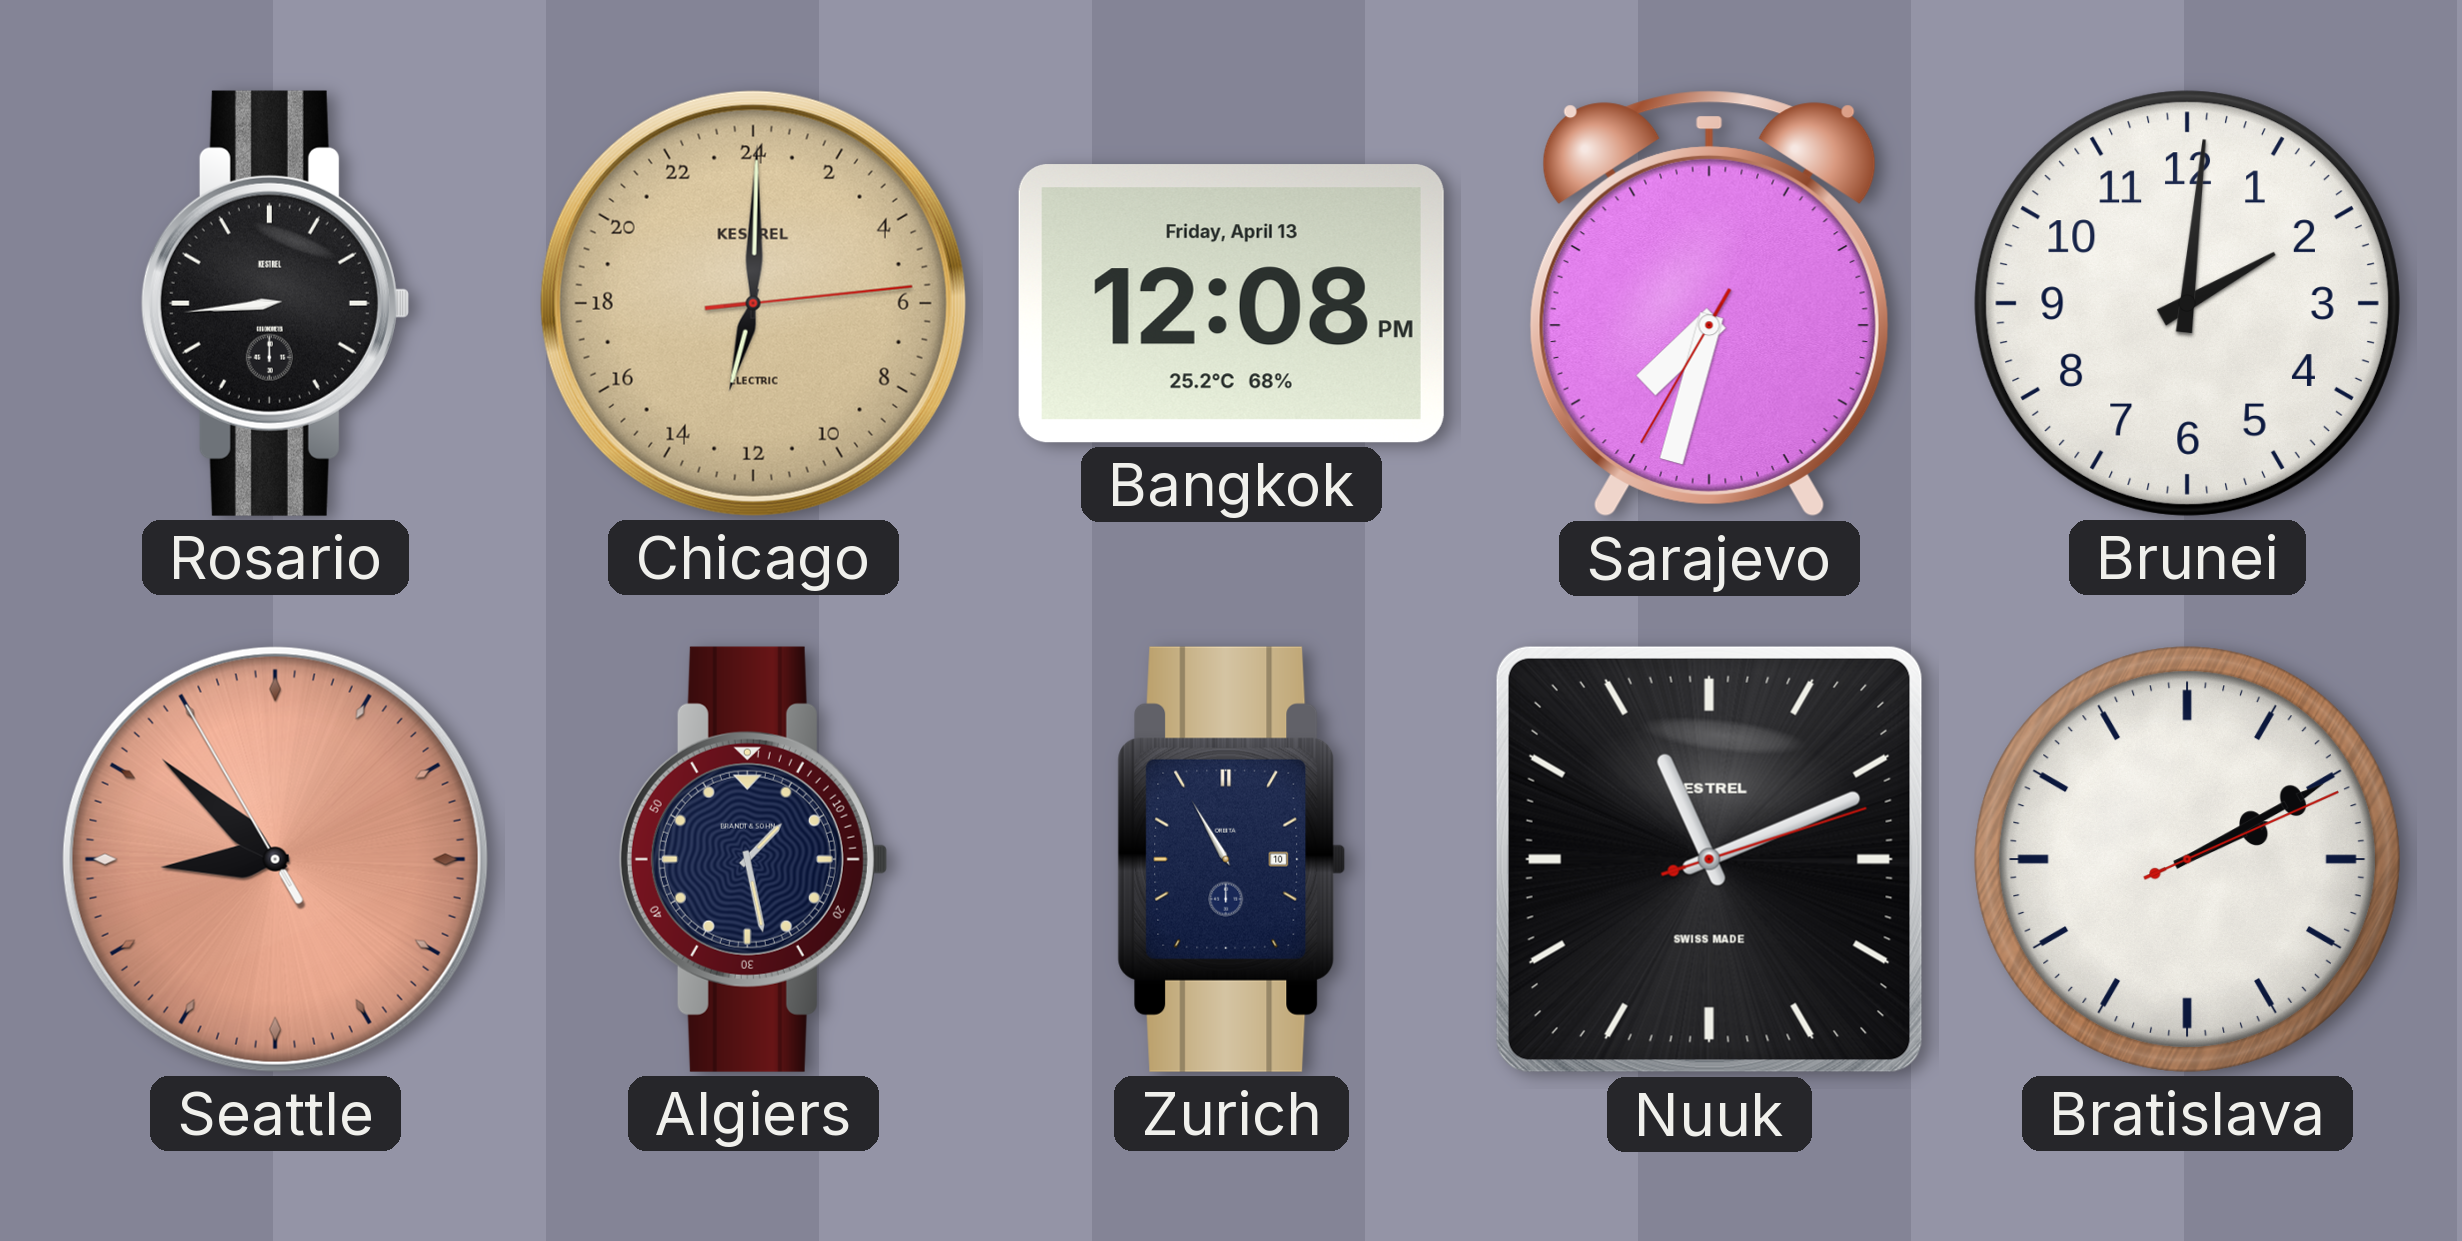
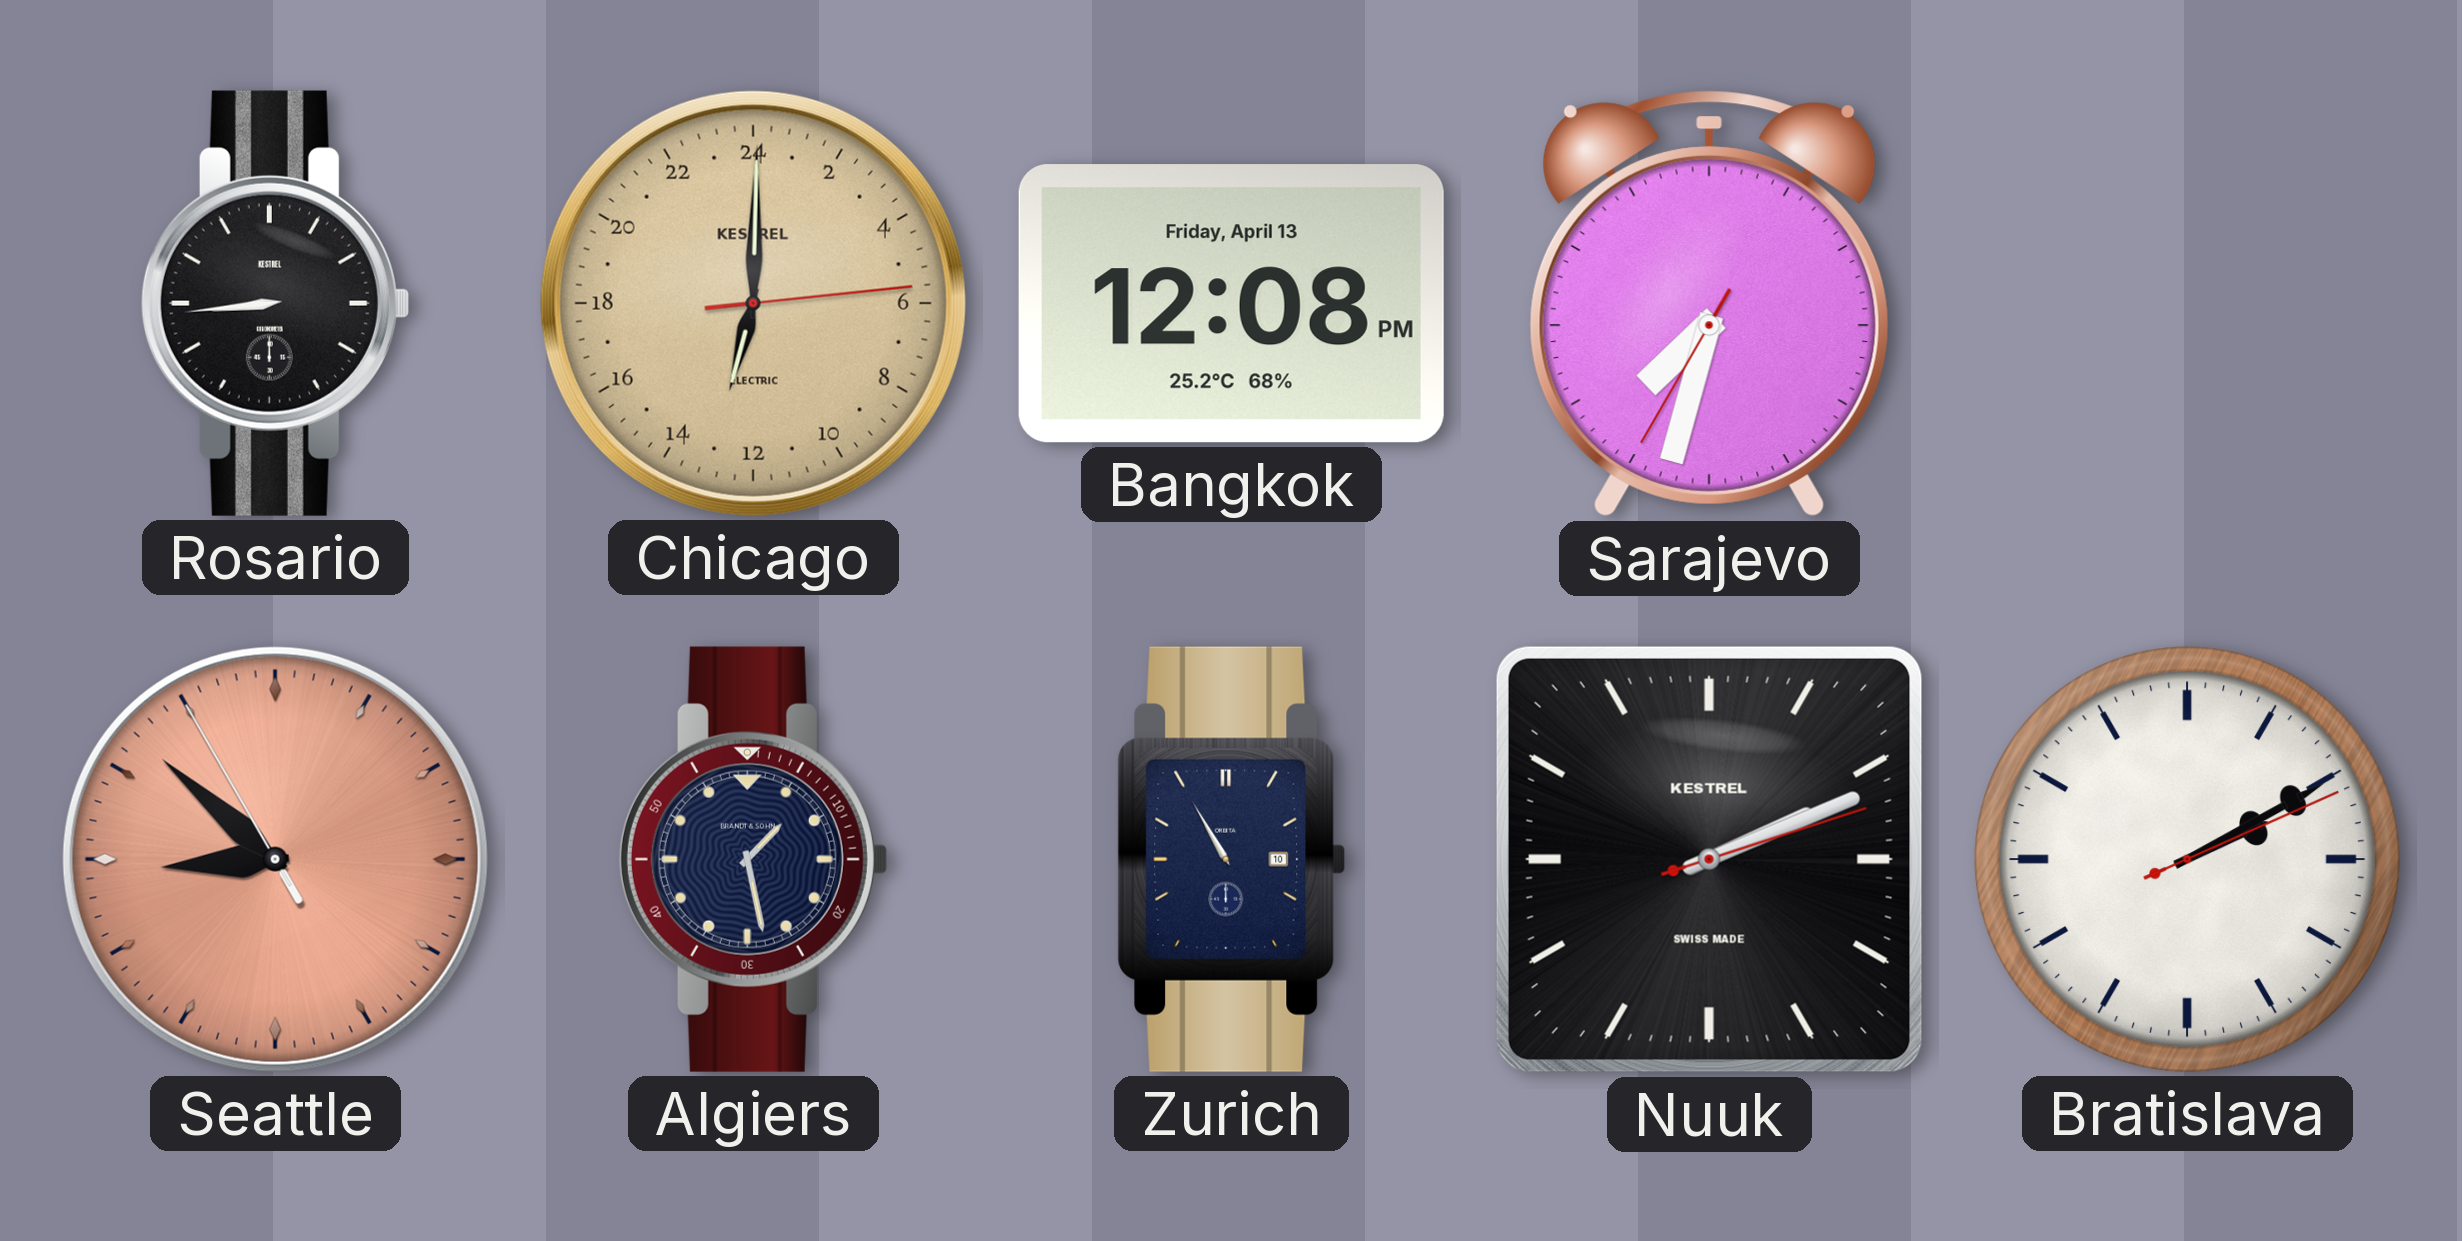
Brunei: 2:01 -> none (2187, 303)
Nuuk: 11:11 -> 2:11 (1709, 859)
